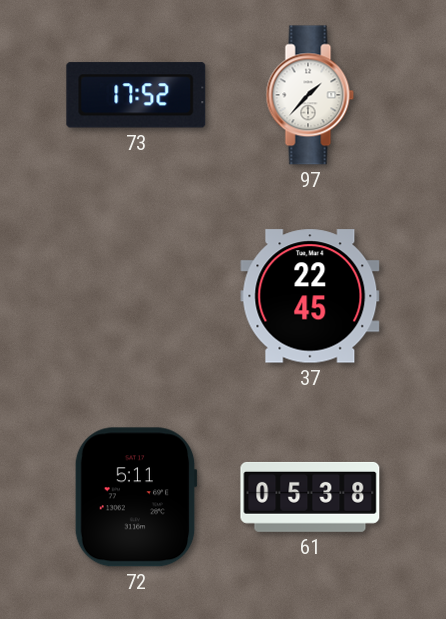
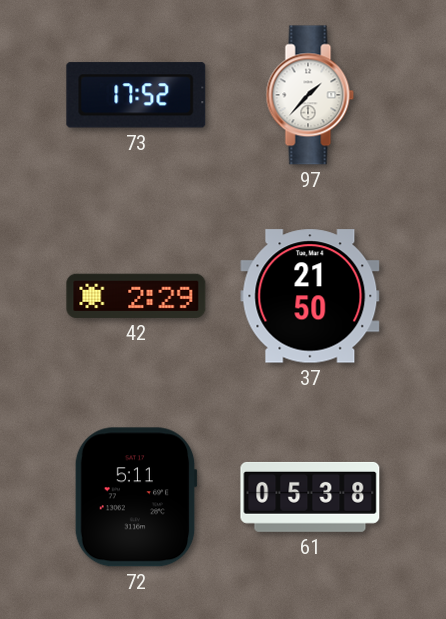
42: none -> 2:29 (136, 296)
37: 22:45 -> 21:50 (310, 296)
